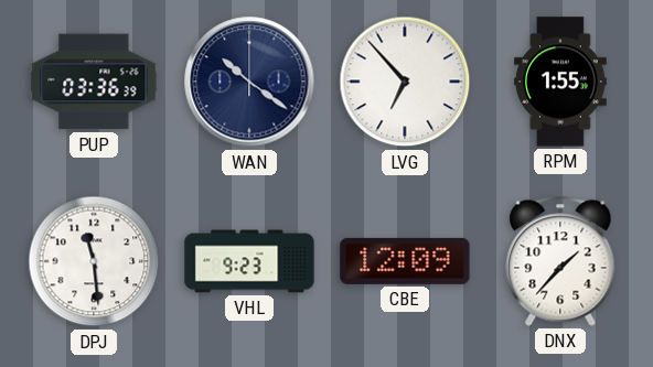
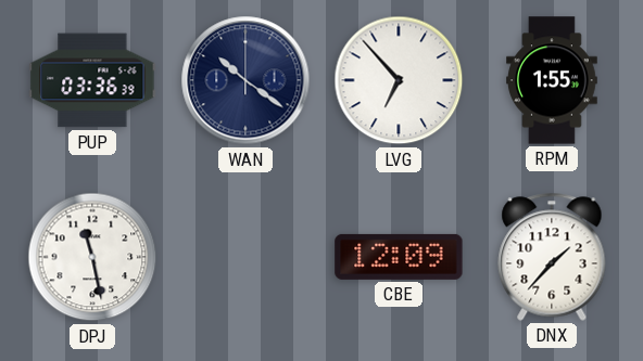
DPJ: 11:29 -> 11:28 (92, 257)
VHL: 9:23 -> none (249, 261)
